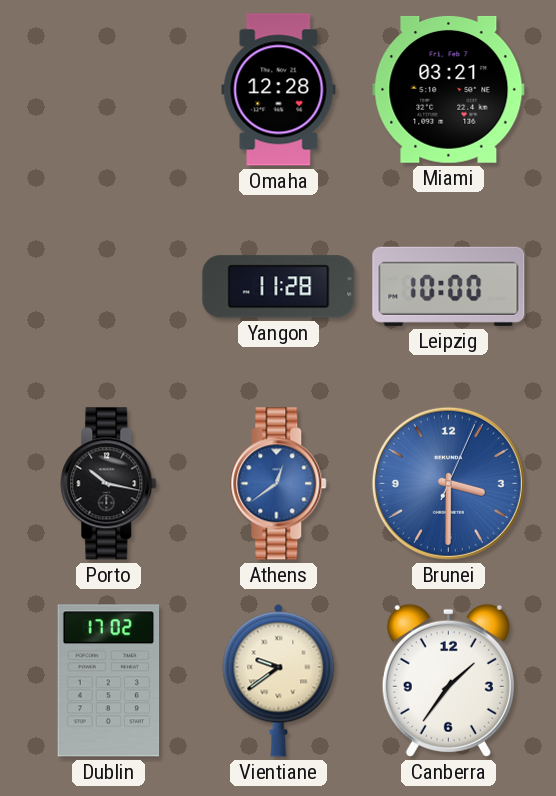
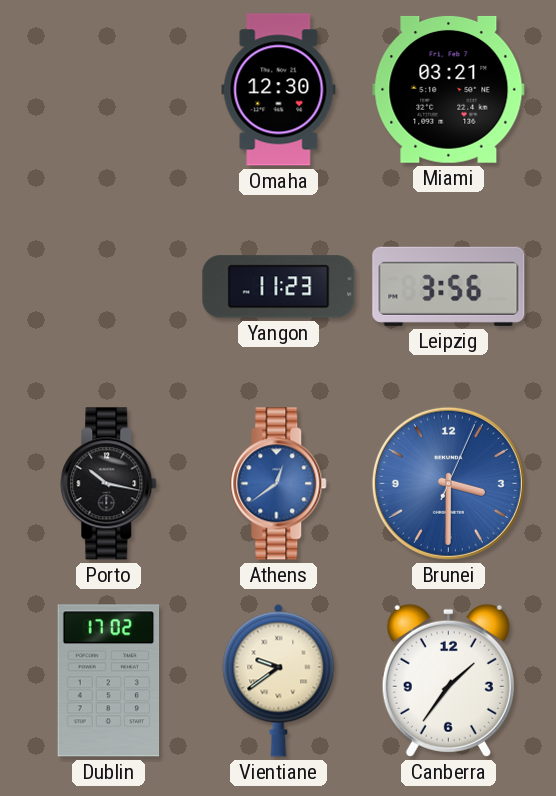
Omaha: 12:28 -> 12:30 (279, 90)
Yangon: 11:28 -> 11:23 (279, 287)
Leipzig: 10:00 -> 3:56 (449, 286)
